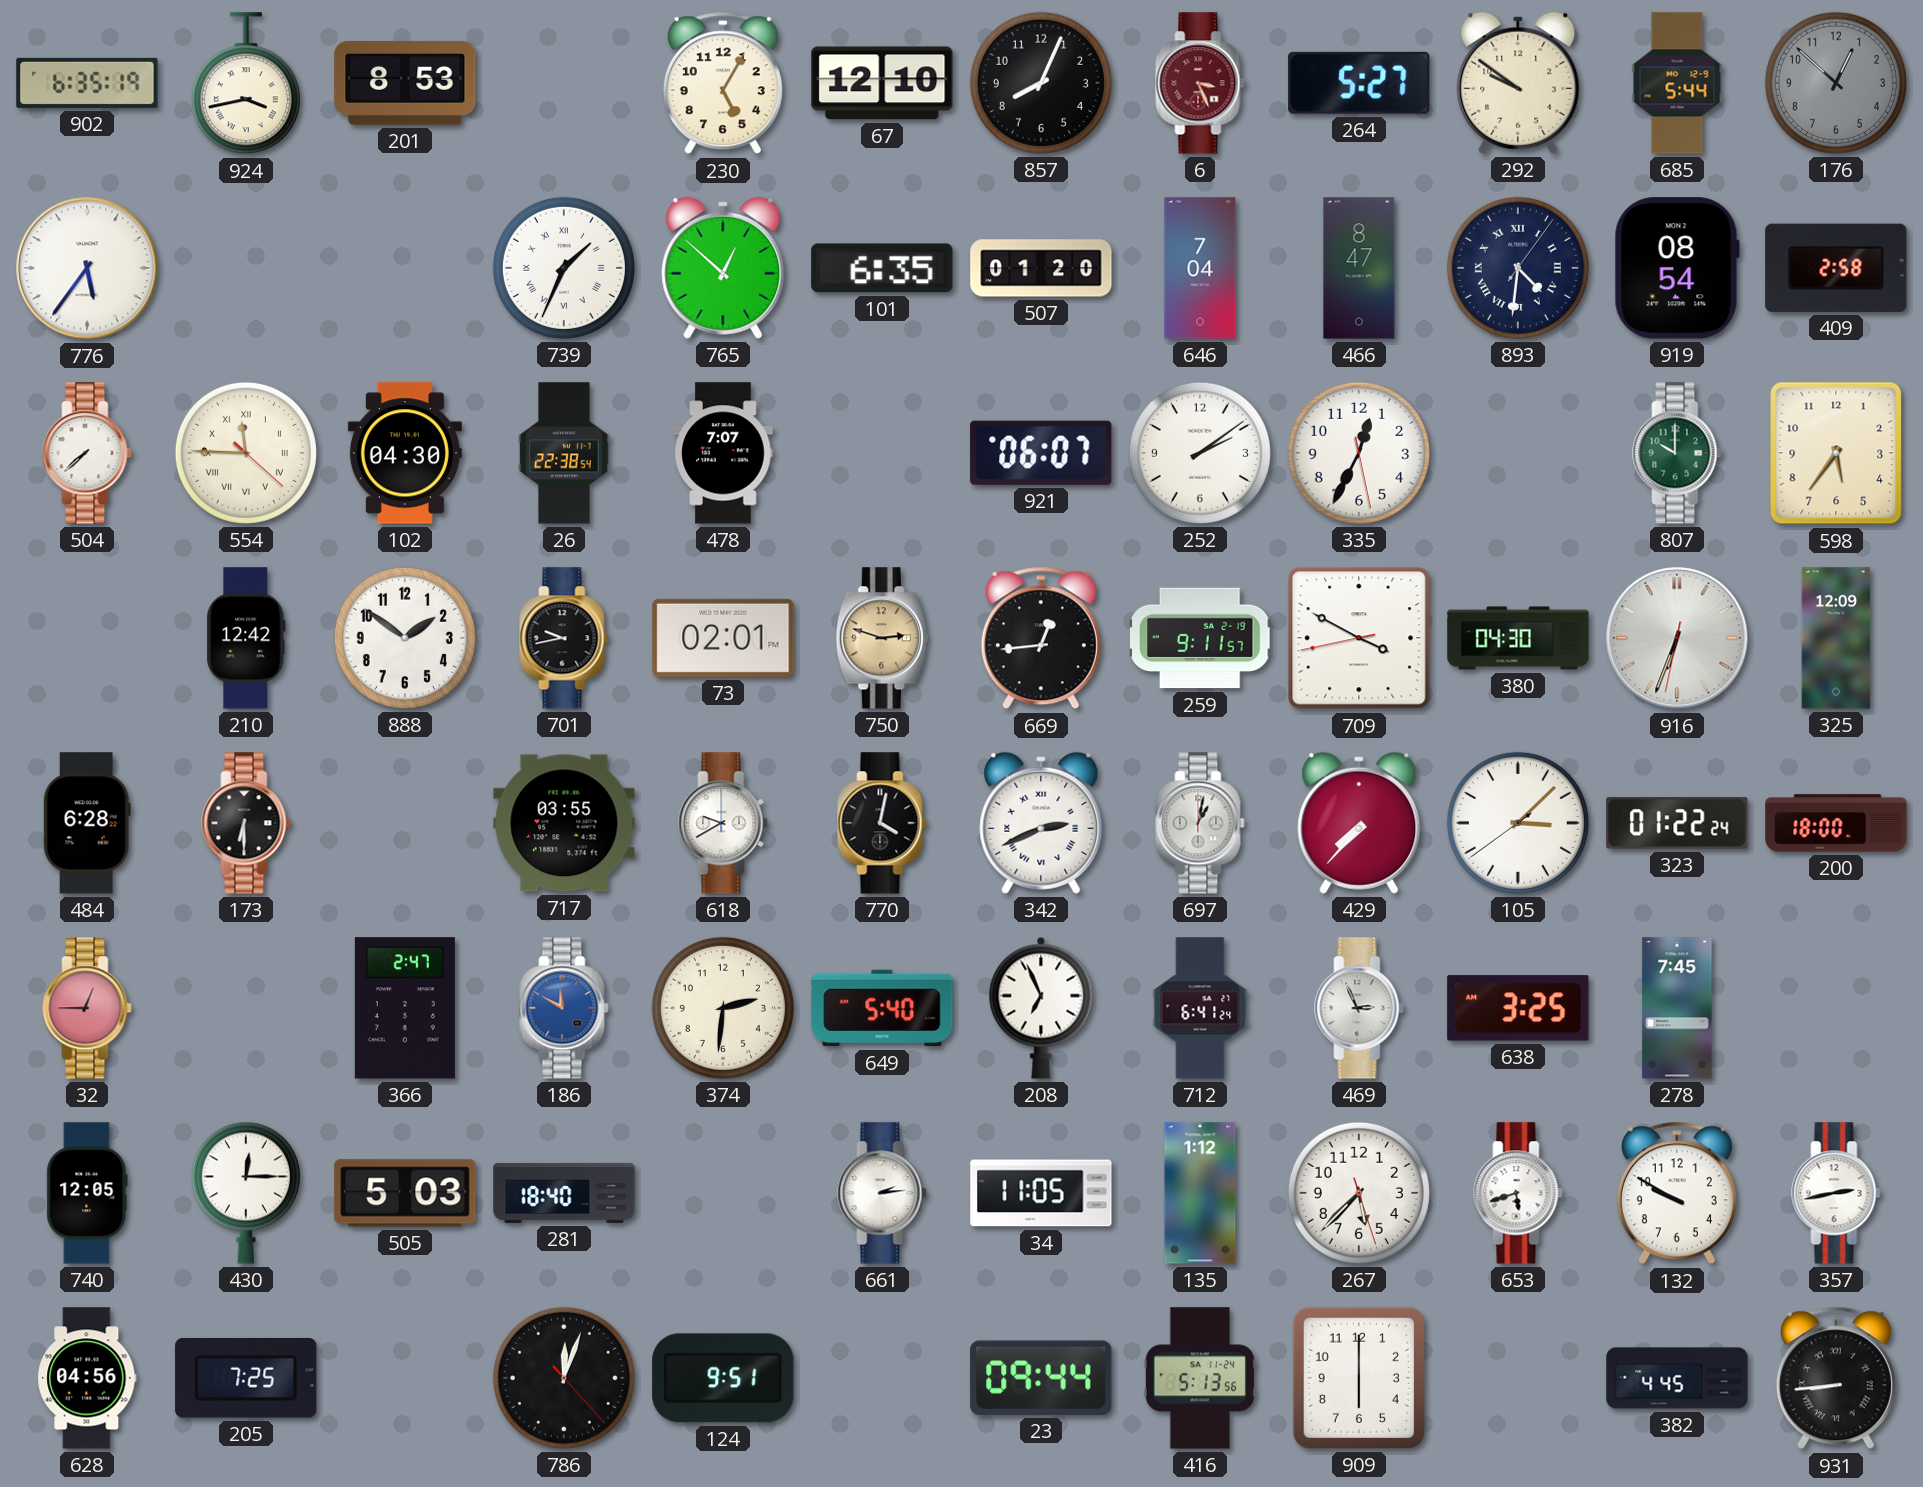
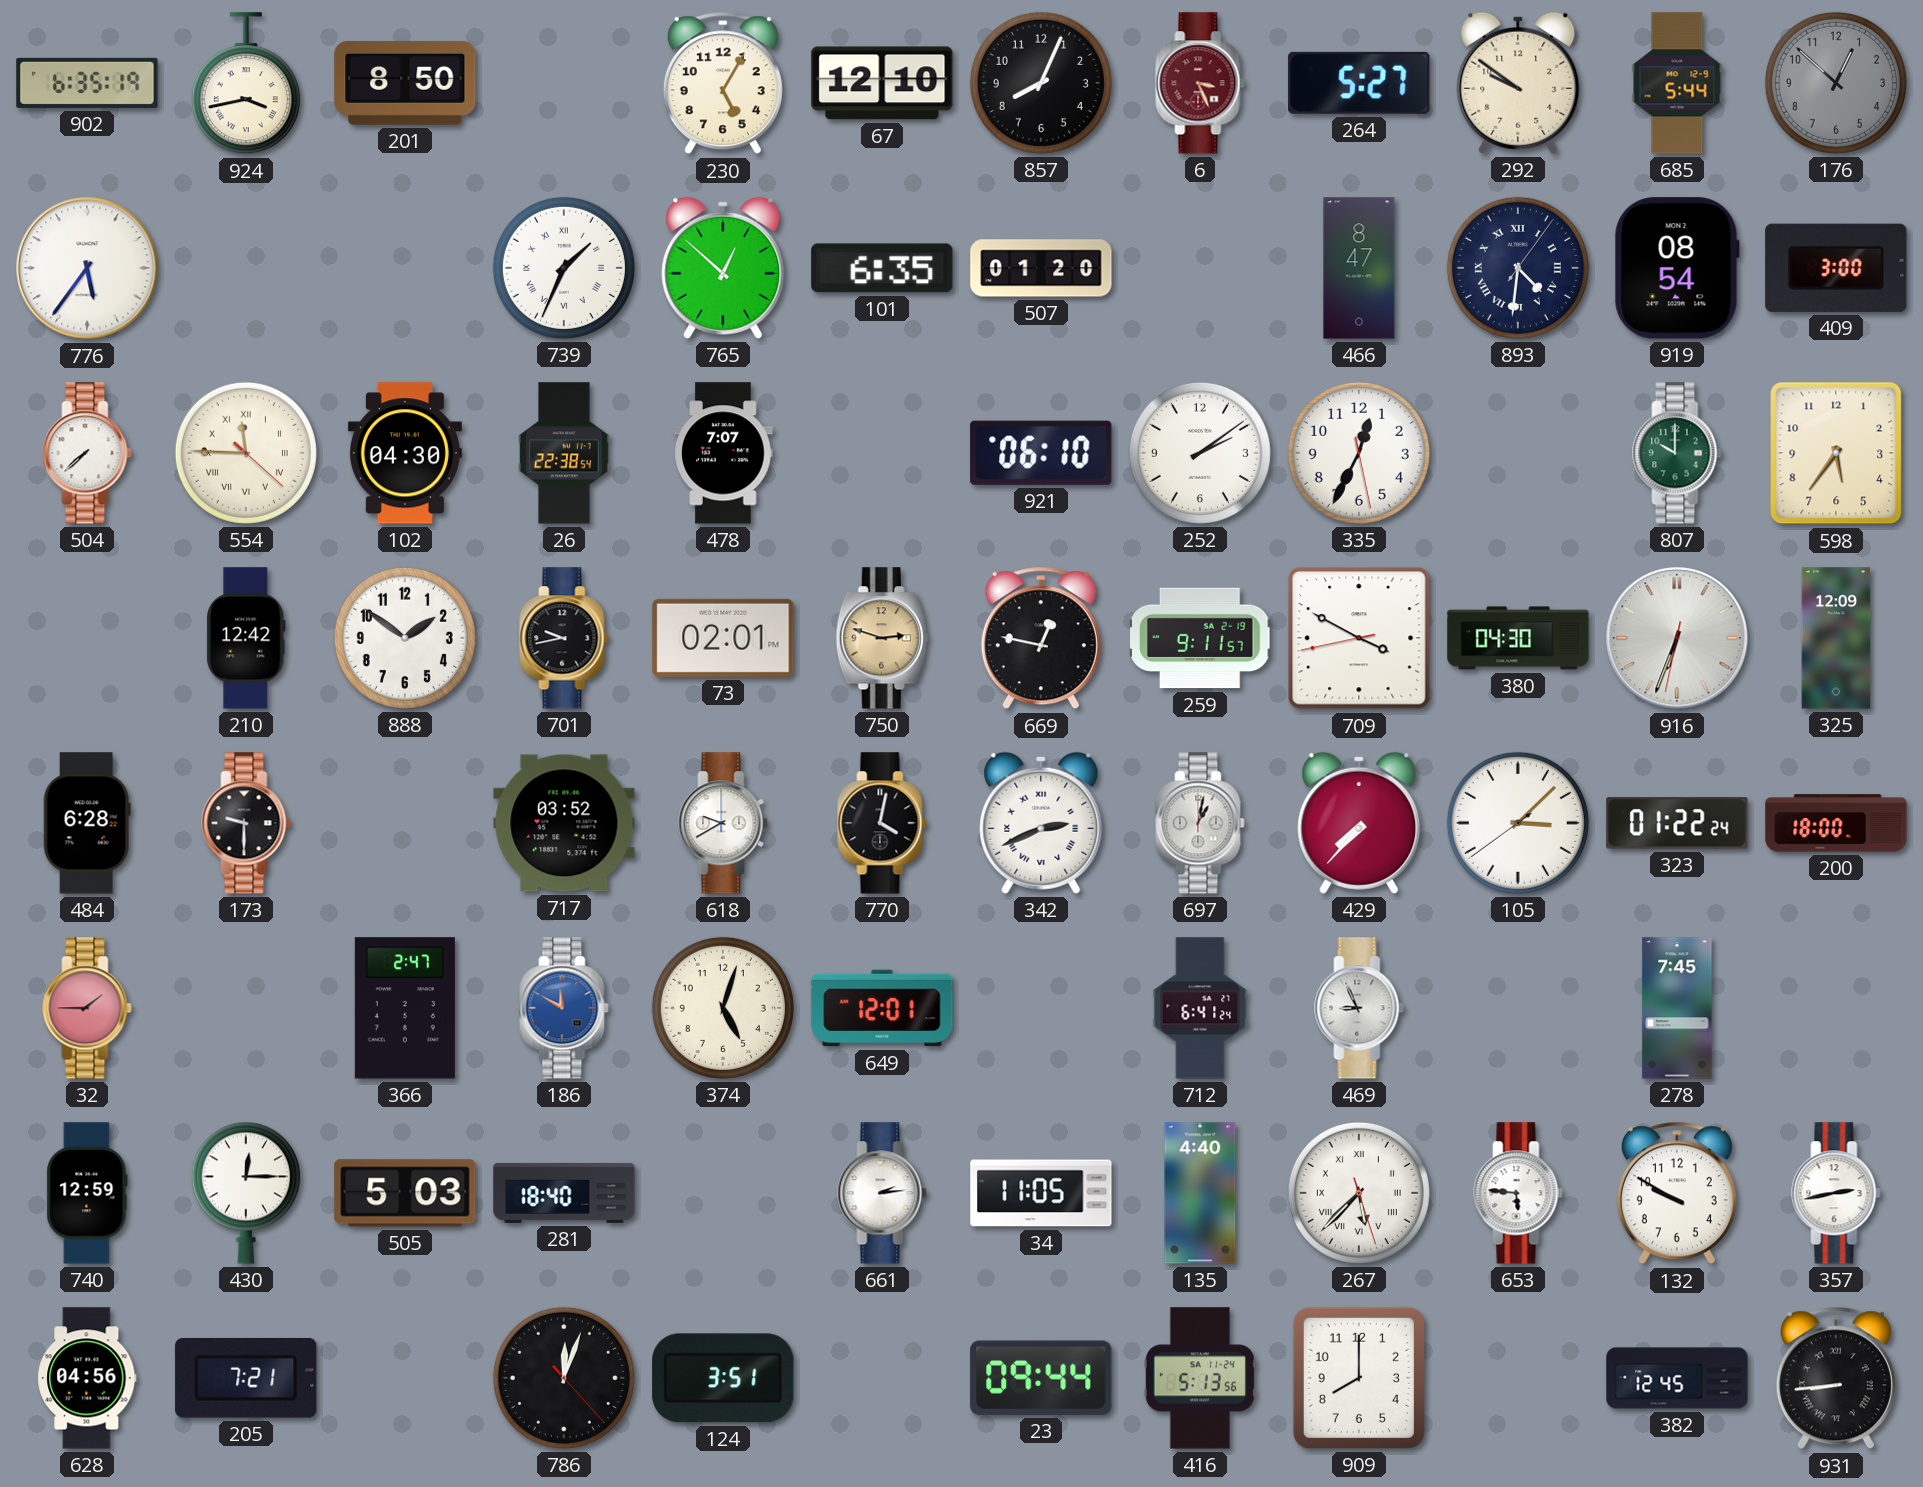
201: 8:53 -> 8:50 (405, 83)
646: 7:04 -> none (1200, 268)
409: 2:58 -> 3:00 (1836, 268)
921: 06:07 -> 06:10 (1041, 453)
669: 12:44 -> 12:47 (1041, 638)
173: 6:30 -> 9:30 (246, 823)
717: 03:55 -> 03:52 (564, 823)
32: 12:45 -> 1:45 (87, 1008)
374: 2:31 -> 5:03 (723, 1008)
649: 5:40 -> 12:01 (882, 1008)
208: 6:56 -> none (1041, 1008)
469: 2:56 -> 8:56 (1359, 1008)
638: 3:25 -> none (1518, 1008)
740: 12:05 -> 12:59 (87, 1193)
135: 1:12 -> 4:40 (1200, 1193)
267 numerals: Arabic -> Roman (1359, 1193)
653: 5:42 -> 5:46 (1518, 1193)
205: 7:25 -> 7:21 (246, 1378)
124: 9:51 -> 3:51 (723, 1378)
909: 6:00 -> 8:00 (1359, 1378)
382: 4:45 -> 12:45 (1677, 1378)
